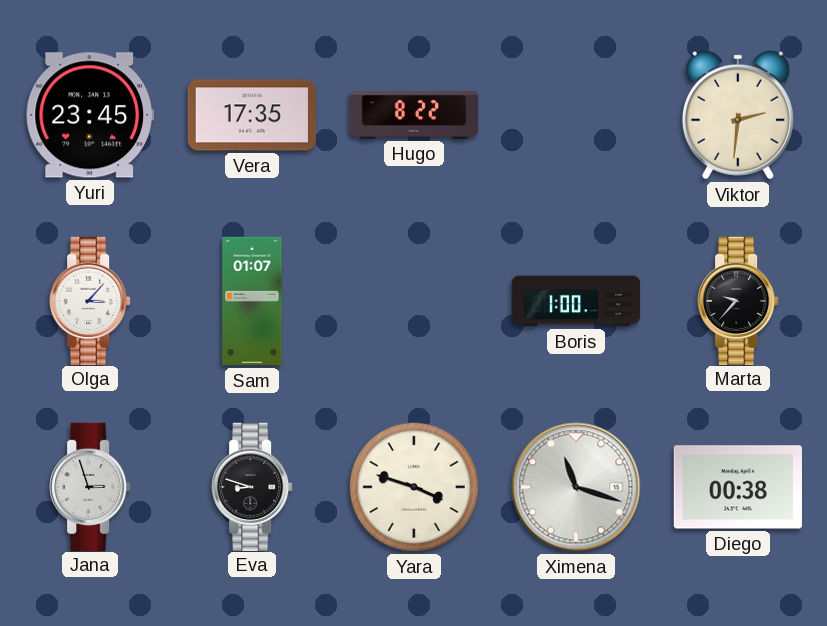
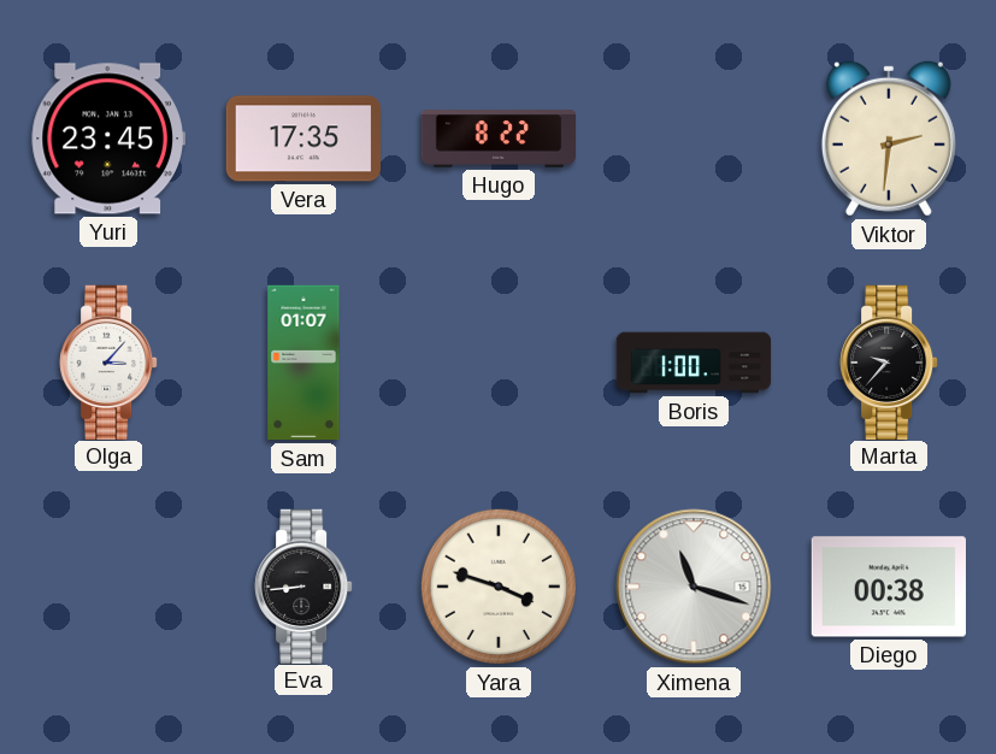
Jana: 2:57 -> none (90, 486)
Eva: 8:48 -> 8:44 (303, 585)
